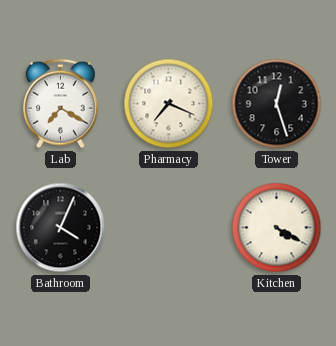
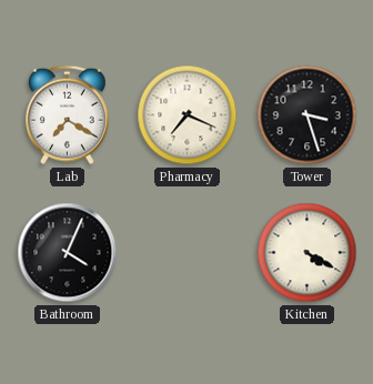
Tower: 12:27 -> 3:27 (308, 115)
